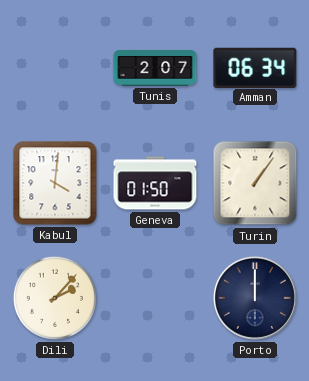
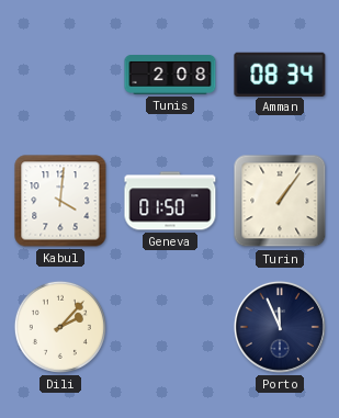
Tunis: 2:07 -> 2:08 (170, 76)
Amman: 06:34 -> 08:34 (280, 74)
Porto: 12:00 -> 11:56 (280, 327)
